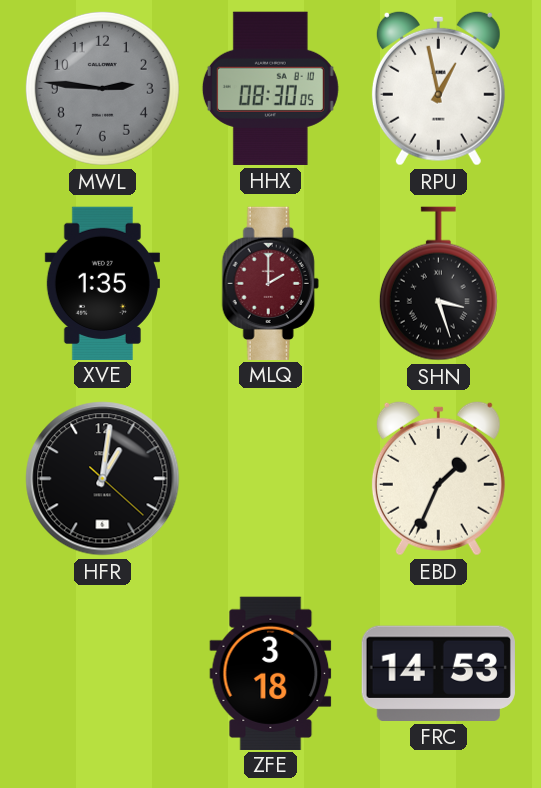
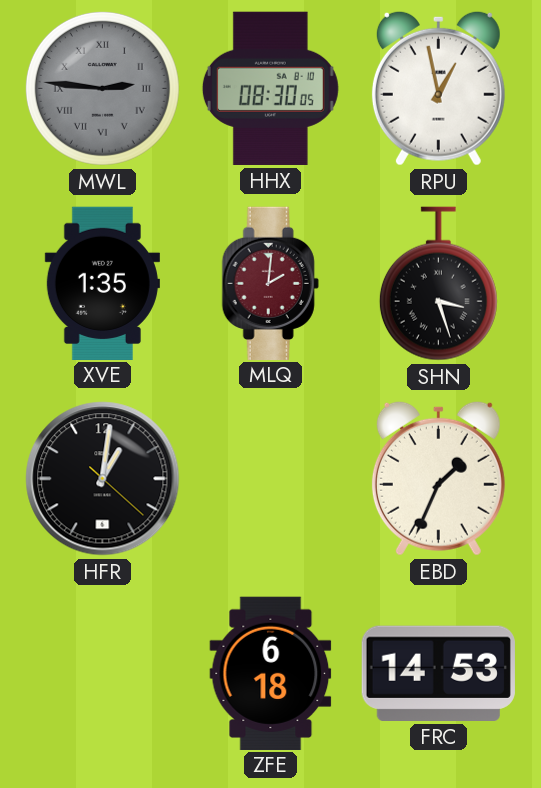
MWL numerals: Arabic -> Roman (102, 88)
MLQ: 2:00 -> 2:01 (270, 283)
ZFE: 3:18 -> 6:18 (271, 673)
